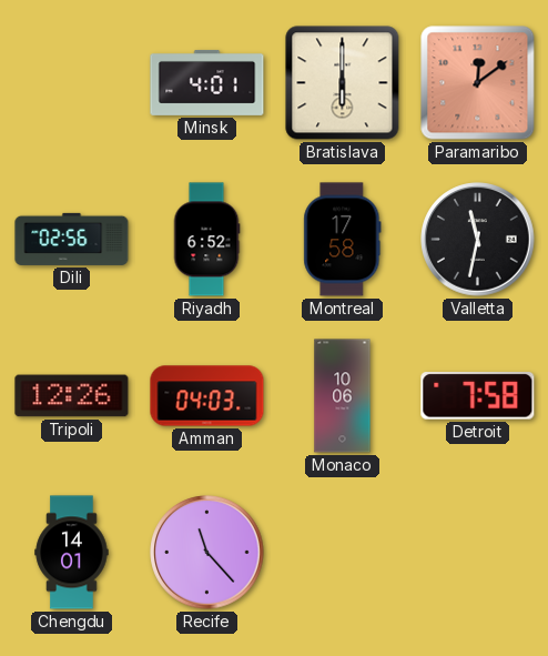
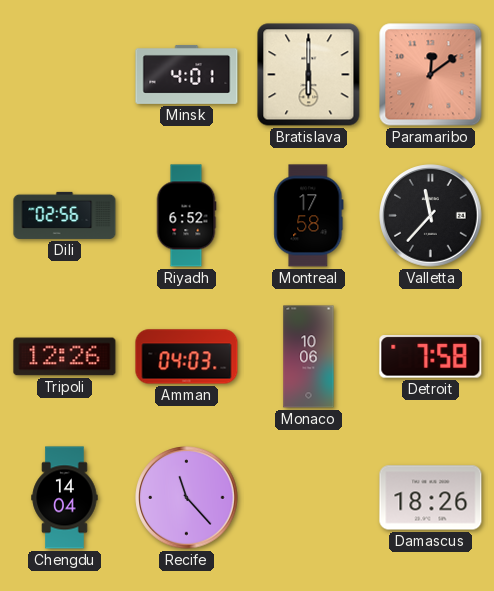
Valletta: 11:32 -> 11:37 (431, 216)
Chengdu: 14:01 -> 14:04 (65, 498)
Damascus: none -> 18:26 (431, 498)
